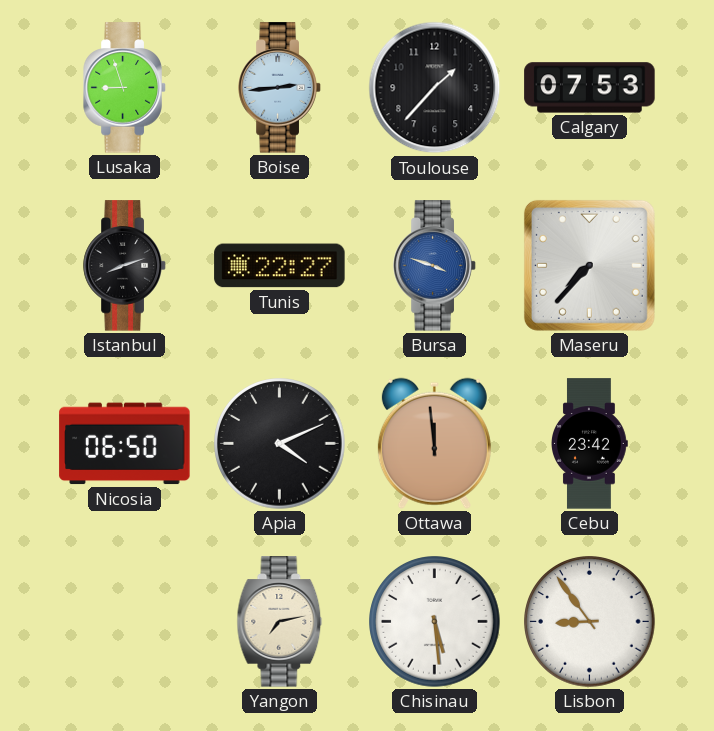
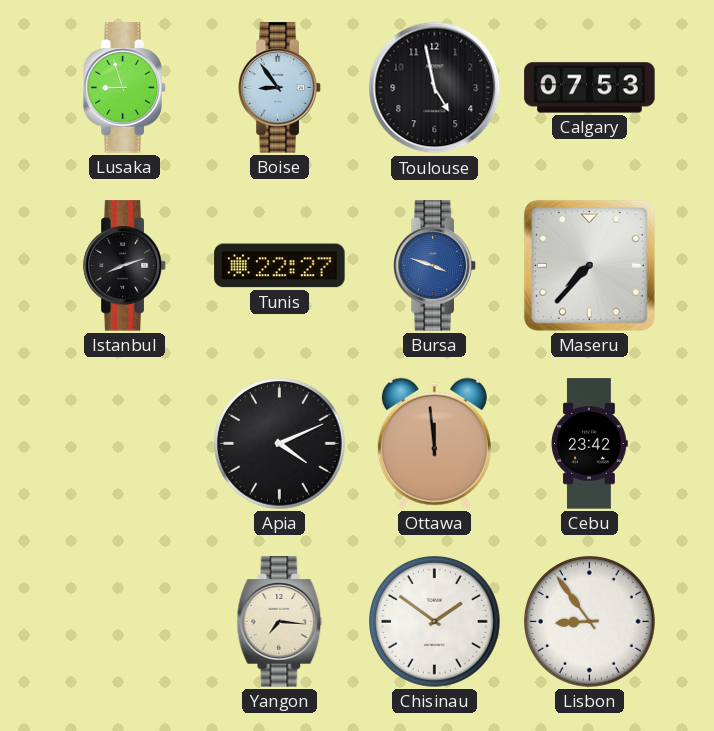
Boise: 2:44 -> 8:54 (280, 88)
Toulouse: 1:37 -> 4:58 (435, 88)
Nicosia: 06:50 -> none (125, 444)
Yangon: 7:13 -> 7:16 (280, 622)
Chisinau: 5:29 -> 1:51 (435, 622)
